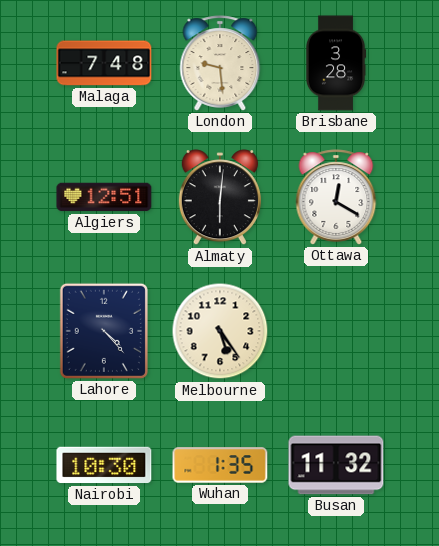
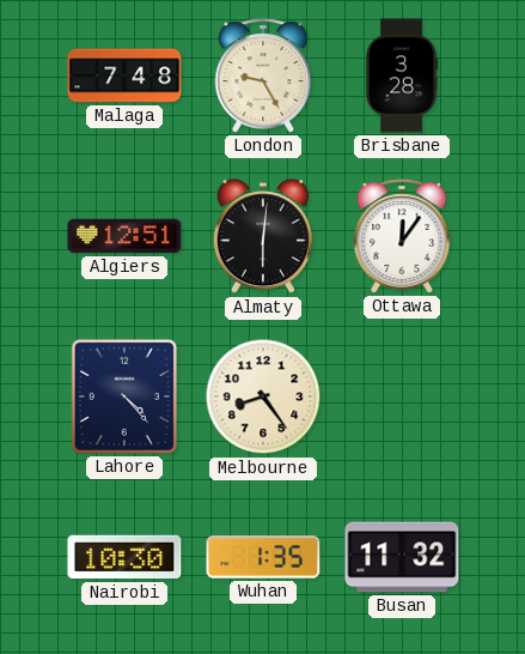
London: 9:29 -> 9:25 (263, 75)
Ottawa: 12:20 -> 12:06 (402, 236)
Melbourne: 5:24 -> 8:24 (263, 396)
